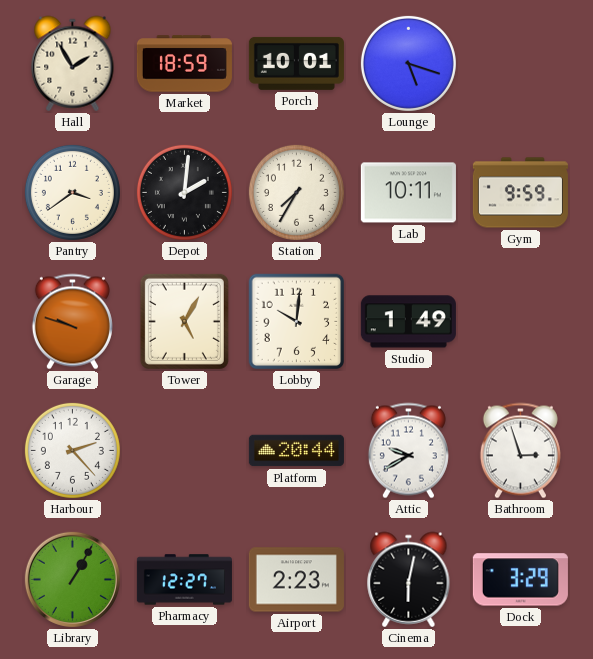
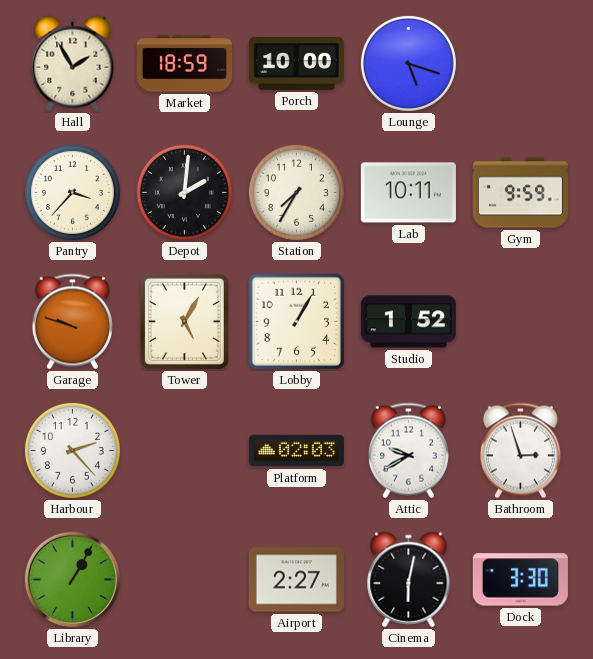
Porch: 10:01 -> 10:00 (296, 63)
Pantry: 3:39 -> 3:37 (72, 192)
Lobby: 10:01 -> 1:05 (297, 322)
Studio: 1:49 -> 1:52 (408, 322)
Platform: 20:44 -> 02:03 (296, 451)
Pharmacy: 12:27 -> none (184, 580)
Airport: 2:23 -> 2:27 (296, 580)
Dock: 3:29 -> 3:30 (520, 580)
